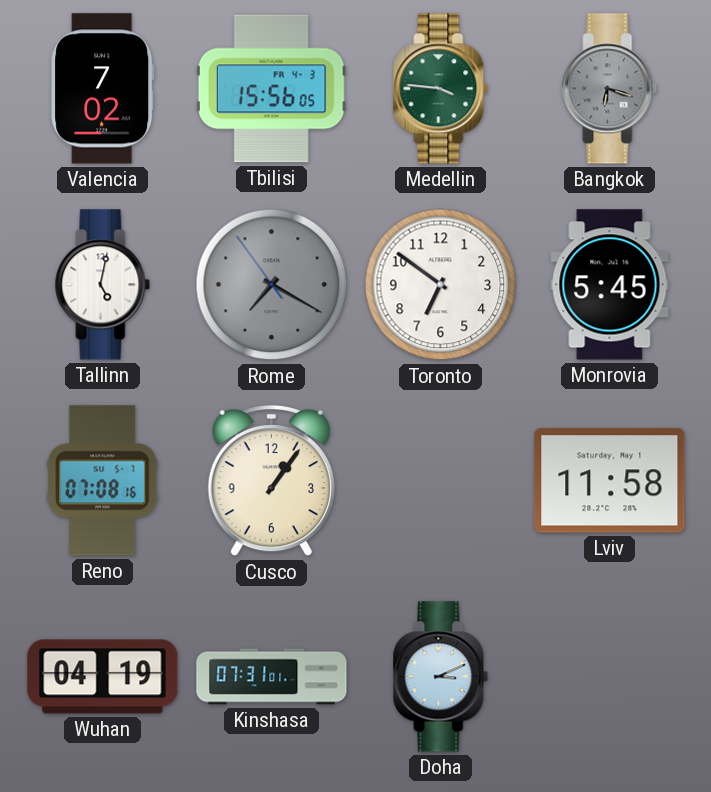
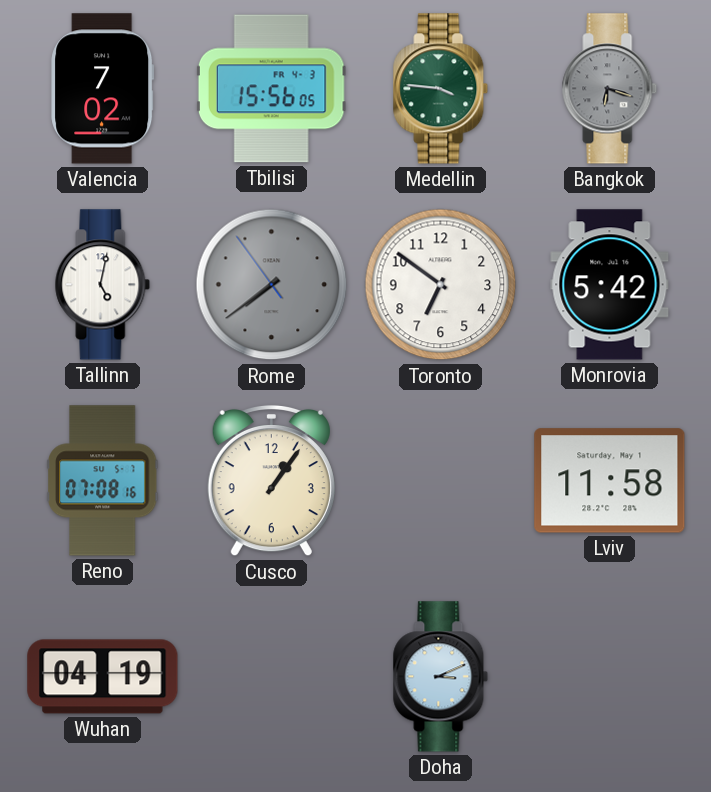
Rome: 7:19 -> 7:38 (272, 285)
Monrovia: 5:45 -> 5:42 (610, 285)
Kinshasa: 07:31 -> none (272, 677)
